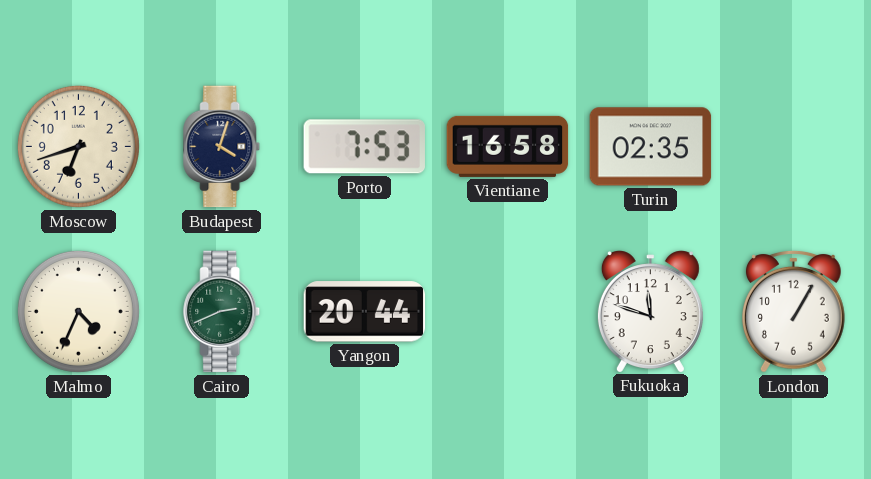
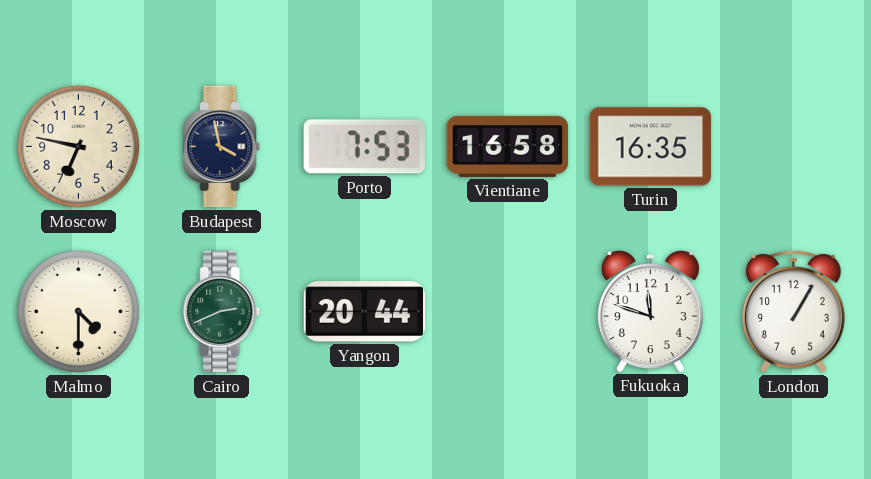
Moscow: 6:42 -> 6:47 (78, 146)
Budapest: 4:03 -> 3:58 (222, 147)
Turin: 02:35 -> 16:35 (651, 147)
Malmo: 4:34 -> 4:30 (78, 311)
